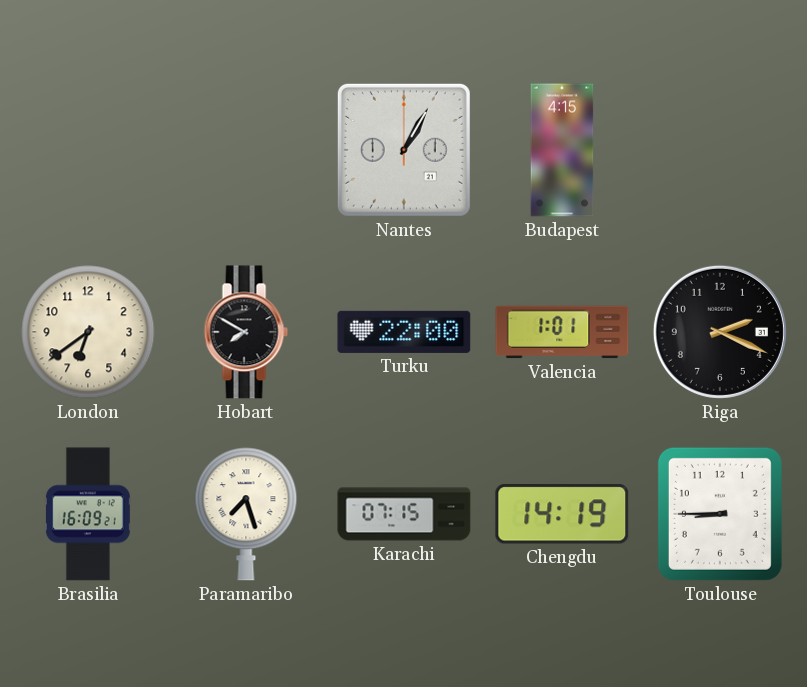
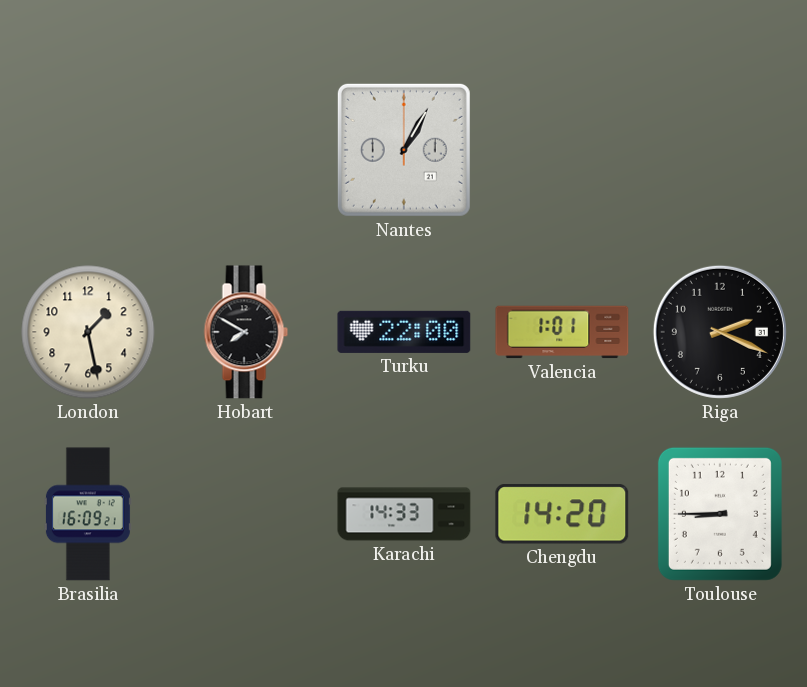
Budapest: 4:15 -> none (562, 150)
London: 6:39 -> 1:28 (88, 332)
Paramaribo: 7:27 -> none (246, 514)
Karachi: 07:15 -> 14:33 (404, 514)
Chengdu: 14:19 -> 14:20 (562, 514)
